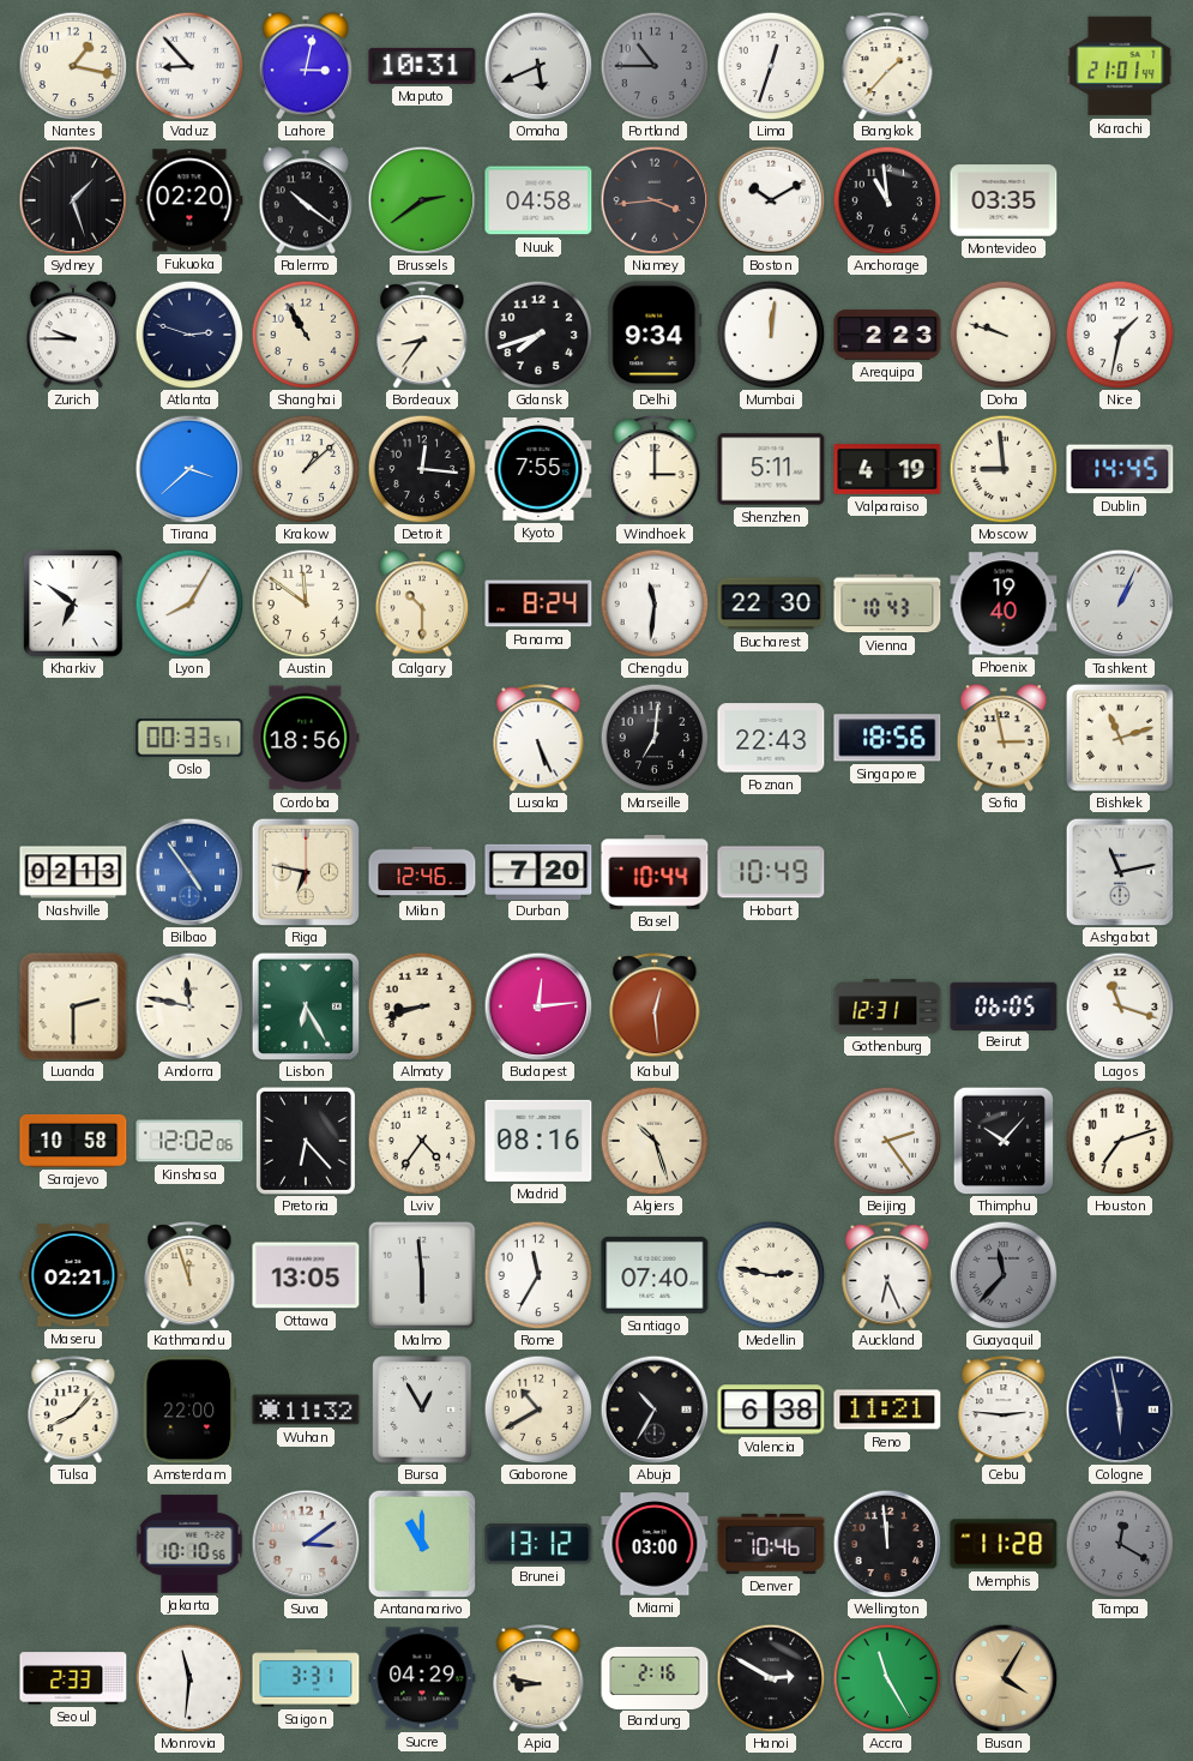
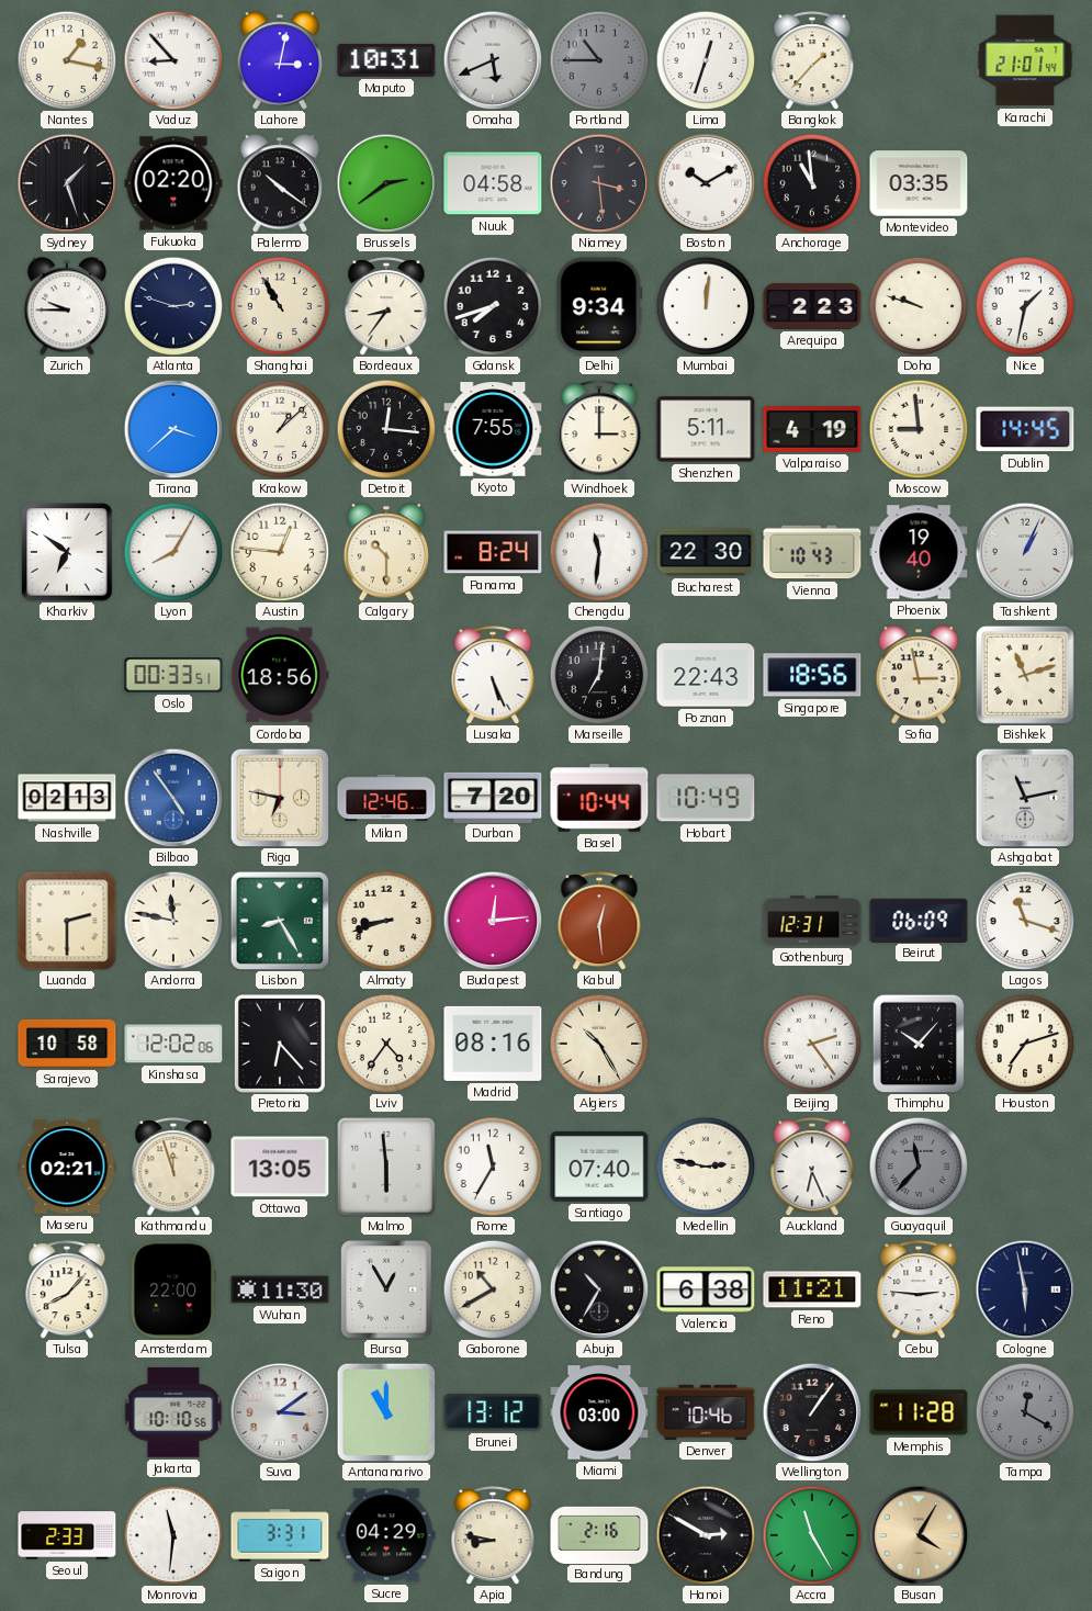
Niamey: 3:44 -> 3:29 (599, 183)
Austin: 11:51 -> 12:46 (280, 552)
Lisbon: 6:25 -> 8:25 (280, 921)
Beirut: 06:05 -> 06:09 (919, 920)
Algiers: 10:27 -> 10:25 (599, 1044)
Wuhan: 11:32 -> 11:30 (280, 1289)
Wellington: 11:59 -> 1:06 (812, 1412)
